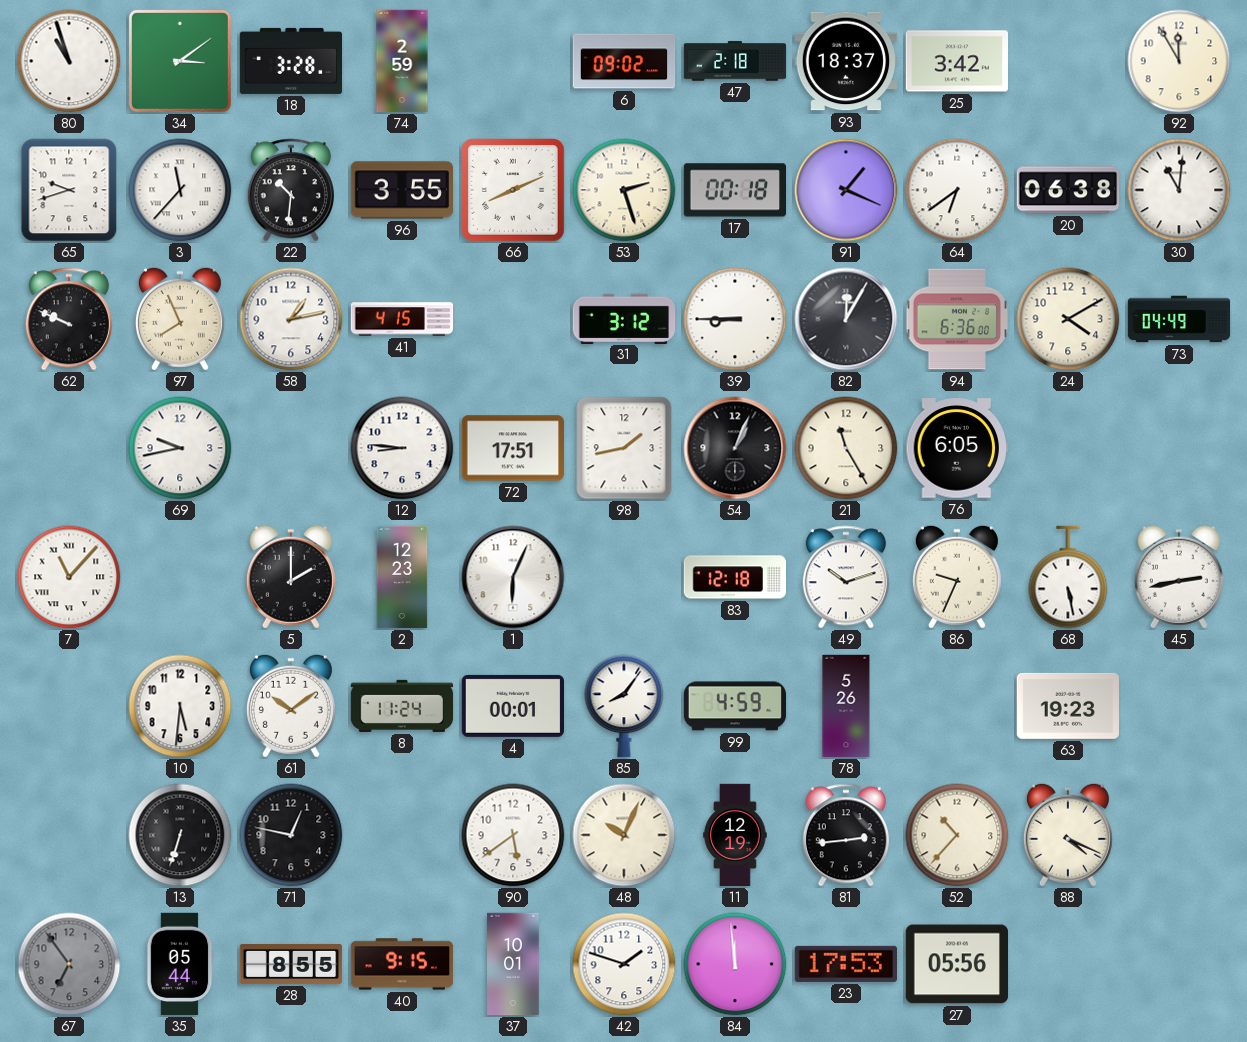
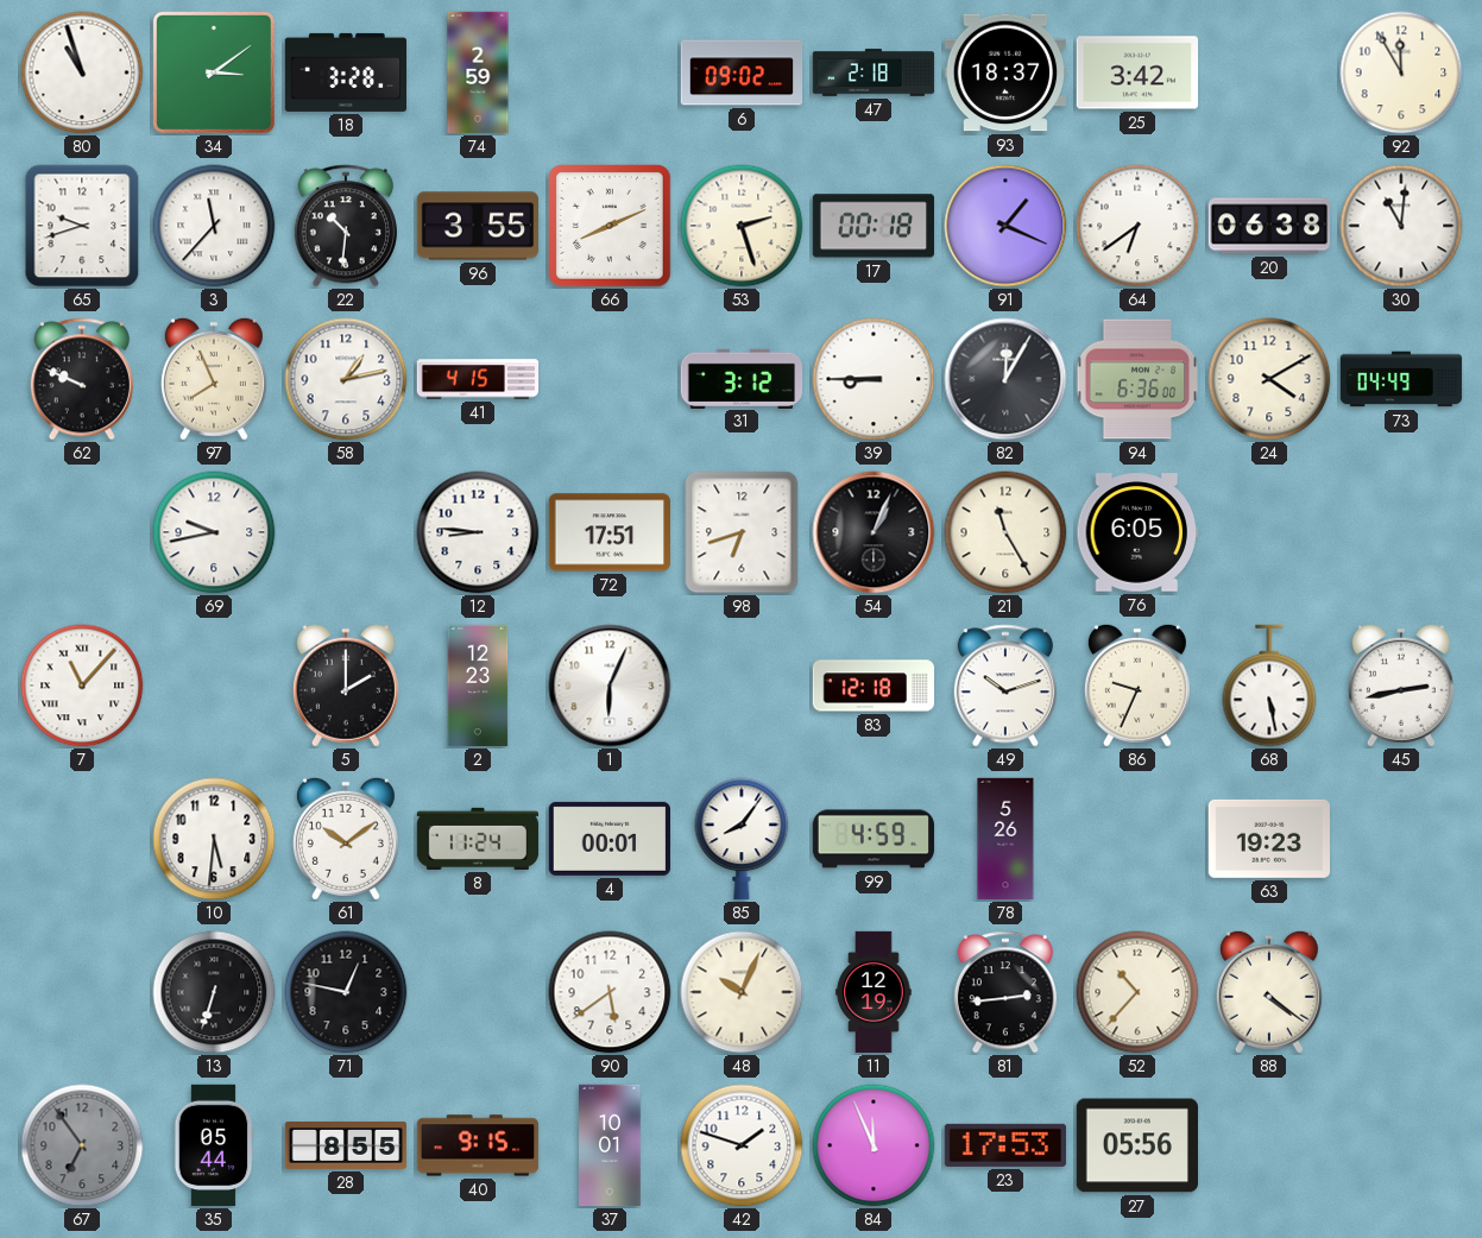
98: 1:43 -> 6:42 (742, 532)
88: 4:19 -> 4:21 (1269, 992)
84: 11:59 -> 11:56 (874, 1145)
